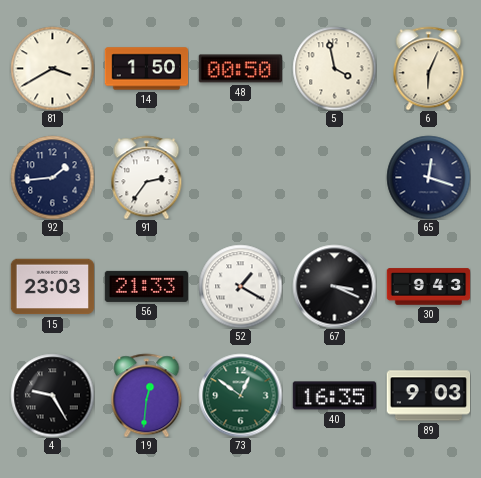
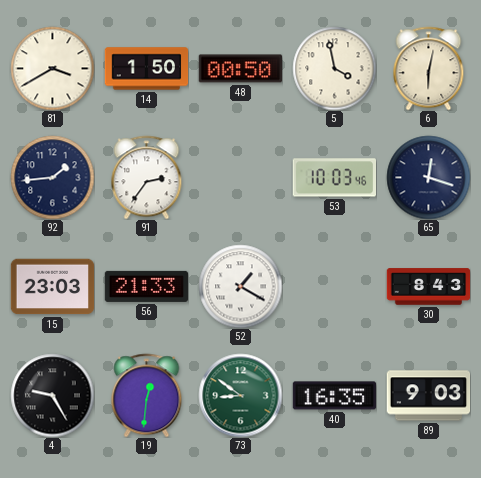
6: 6:04 -> 6:02 (429, 68)
53: none -> 10:03 (334, 178)
67: 3:19 -> none (334, 286)
30: 9:43 -> 8:43 (428, 287)
73: 12:51 -> 8:51 (240, 395)
